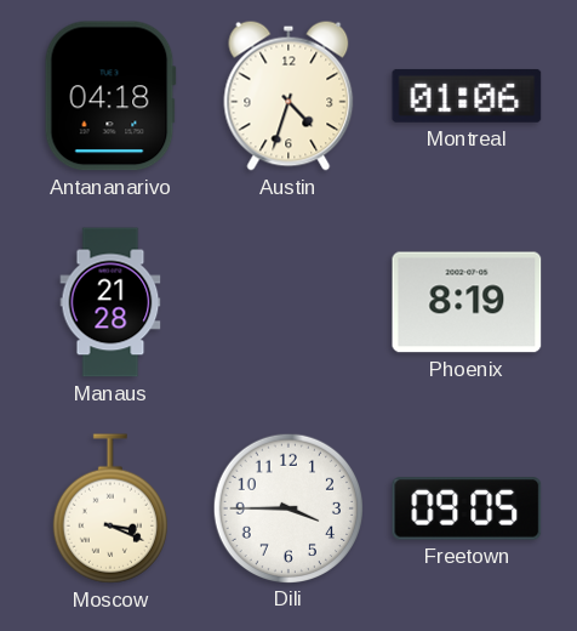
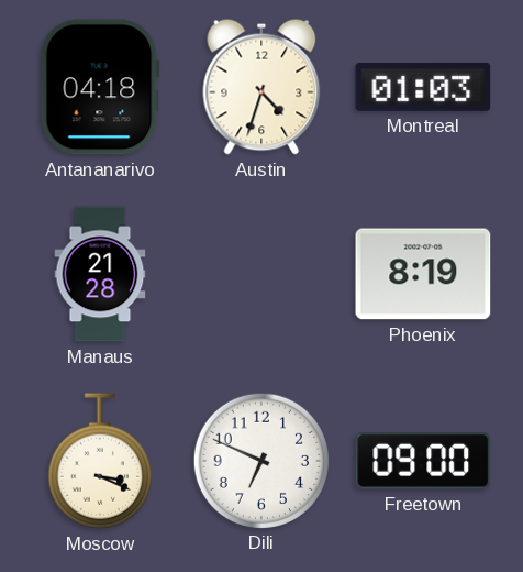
Montreal: 01:06 -> 01:03 (423, 87)
Dili: 3:45 -> 6:49 (260, 460)
Freetown: 09:05 -> 09:00 (423, 461)
